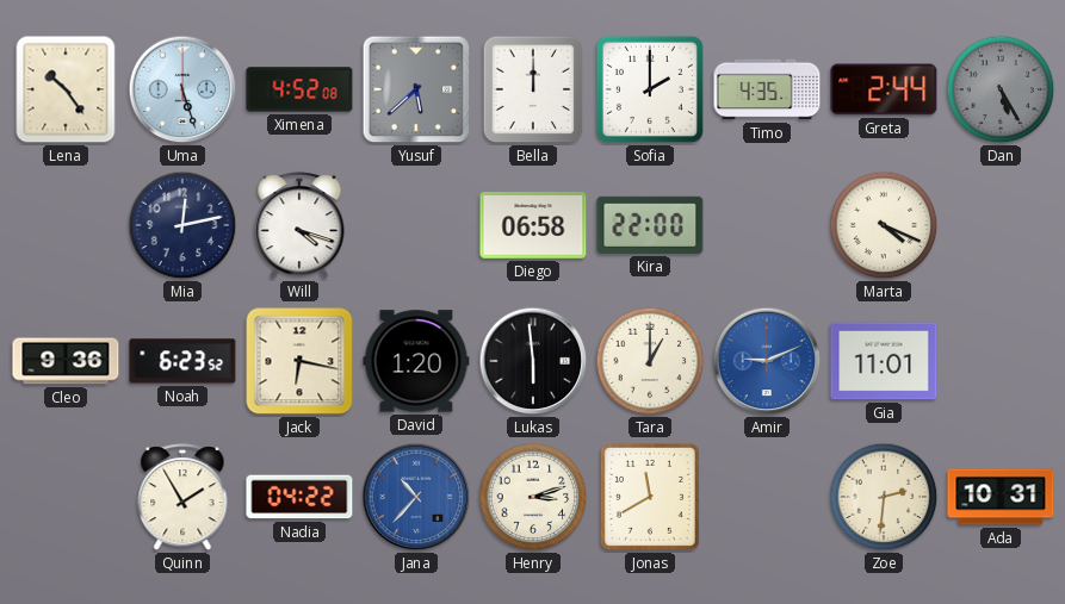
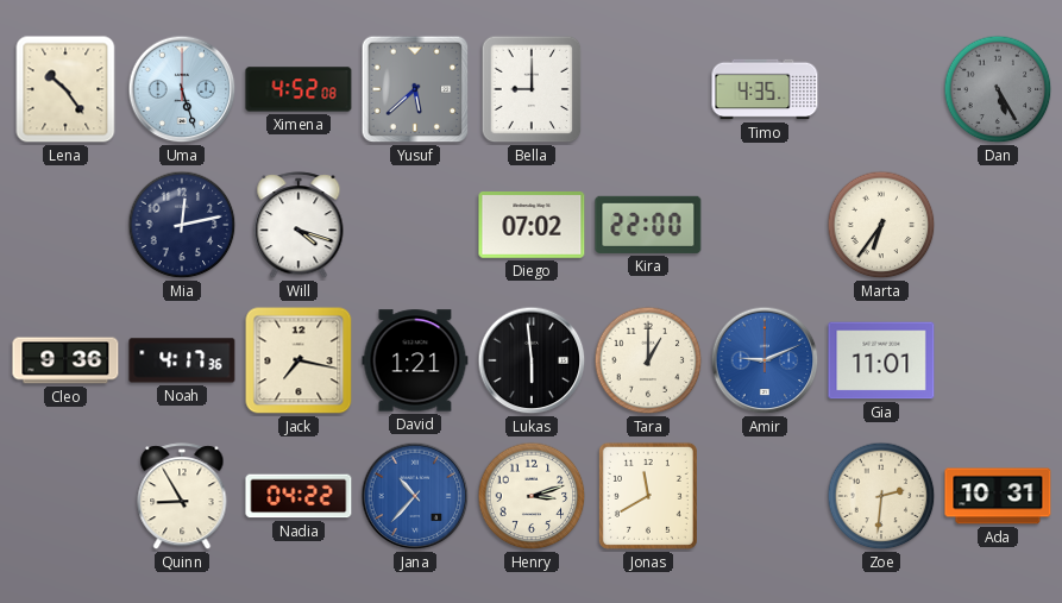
Bella: 12:00 -> 9:00 (532, 89)
Sofia: 2:00 -> none (650, 89)
Greta: 2:44 -> none (884, 89)
Diego: 06:58 -> 07:02 (532, 226)
Marta: 4:19 -> 6:36 (881, 225)
Noah: 6:23 -> 4:17 (182, 360)
Jack: 6:17 -> 7:17 (299, 360)
David: 1:20 -> 1:21 (415, 360)
Quinn: 1:55 -> 8:55 (182, 497)
